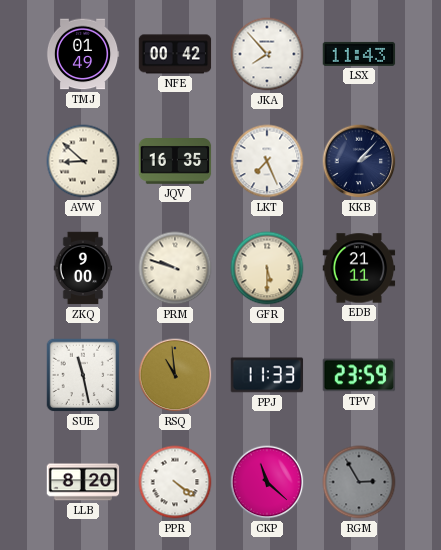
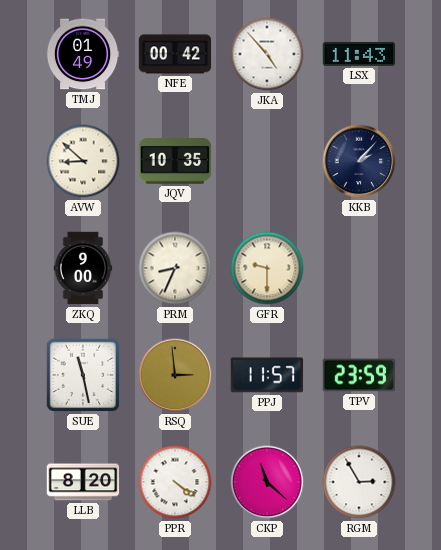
JKA: 7:53 -> 4:53 (267, 54)
JQV: 16:35 -> 10:35 (175, 161)
LKT: 7:26 -> none (267, 161)
PRM: 9:48 -> 8:34 (175, 268)
GFR: 5:30 -> 9:30 (267, 268)
EDB: 21:11 -> none (359, 268)
RSQ: 10:59 -> 2:59 (175, 375)
PPJ: 11:33 -> 11:57 (267, 375)
RGM dial: grey -> white (359, 482)
